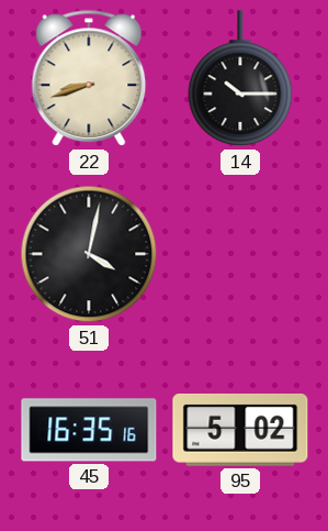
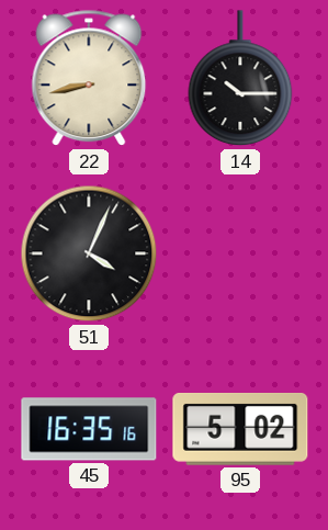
22: 8:42 -> 8:43 (89, 78)
51: 4:02 -> 4:04 (89, 253)
